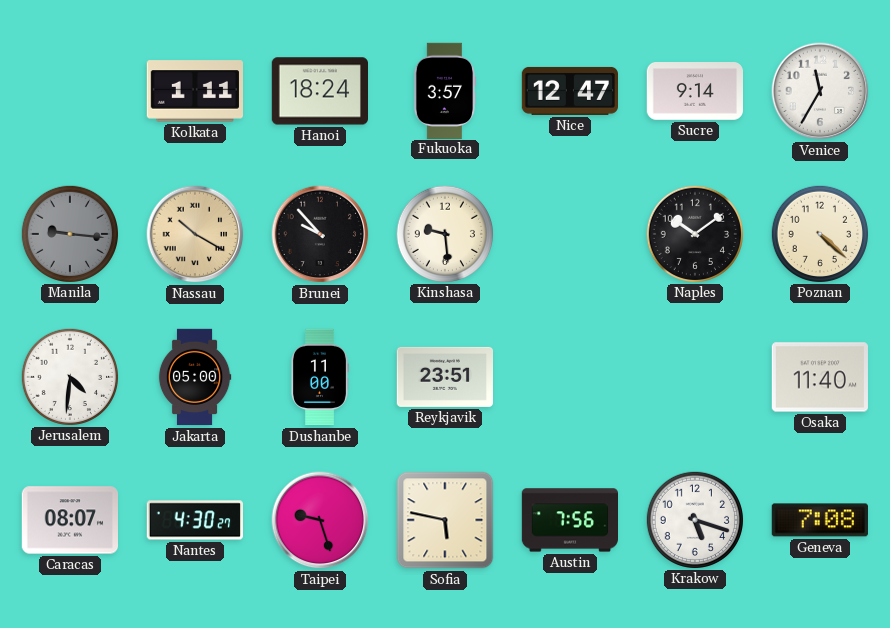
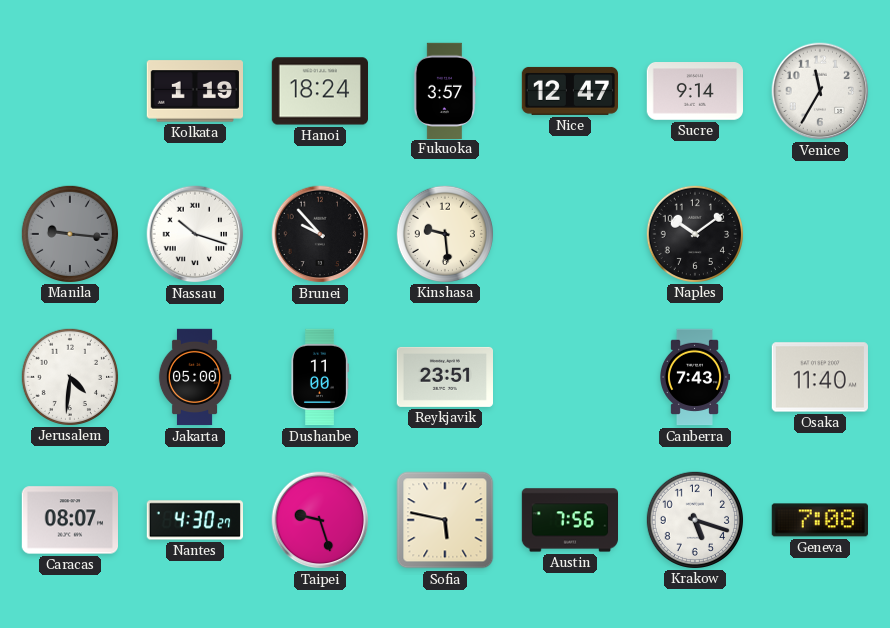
Kolkata: 1:11 -> 1:19 (194, 91)
Nassau: 10:20 -> 10:18 (195, 234)
Nassau dial: champagne -> white (195, 234)
Poznan: 4:22 -> none (819, 233)
Canberra: none -> 7:43 (694, 377)
